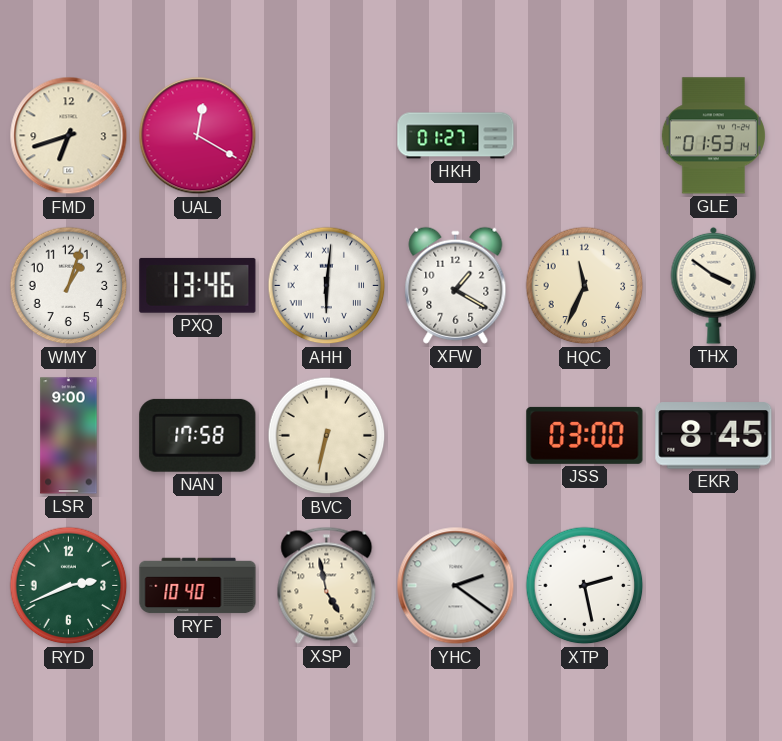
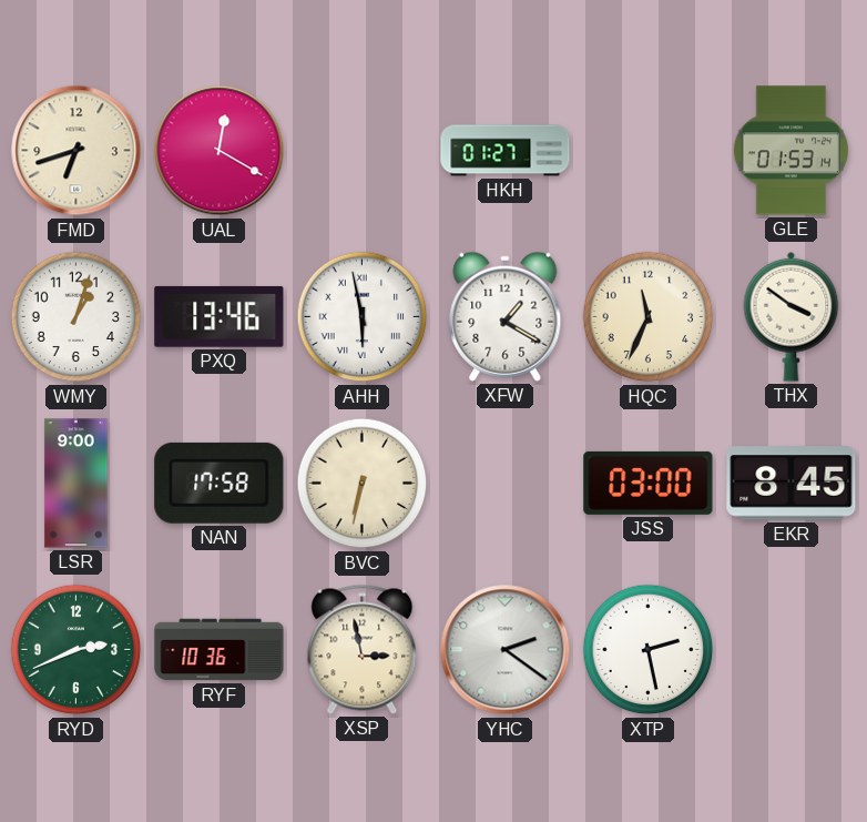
AHH: 6:01 -> 5:58 (363, 317)
RYF: 10:40 -> 10:36 (220, 650)
XSP: 4:58 -> 2:58 (363, 649)
